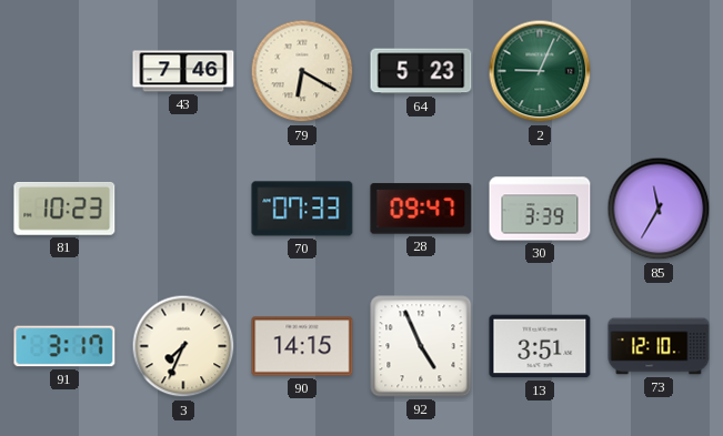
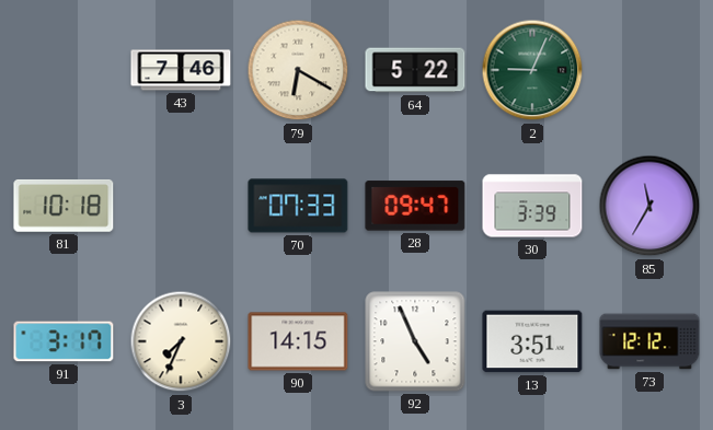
64: 5:23 -> 5:22 (415, 70)
81: 10:23 -> 10:18 (64, 206)
73: 12:10 -> 12:12 (649, 341)
